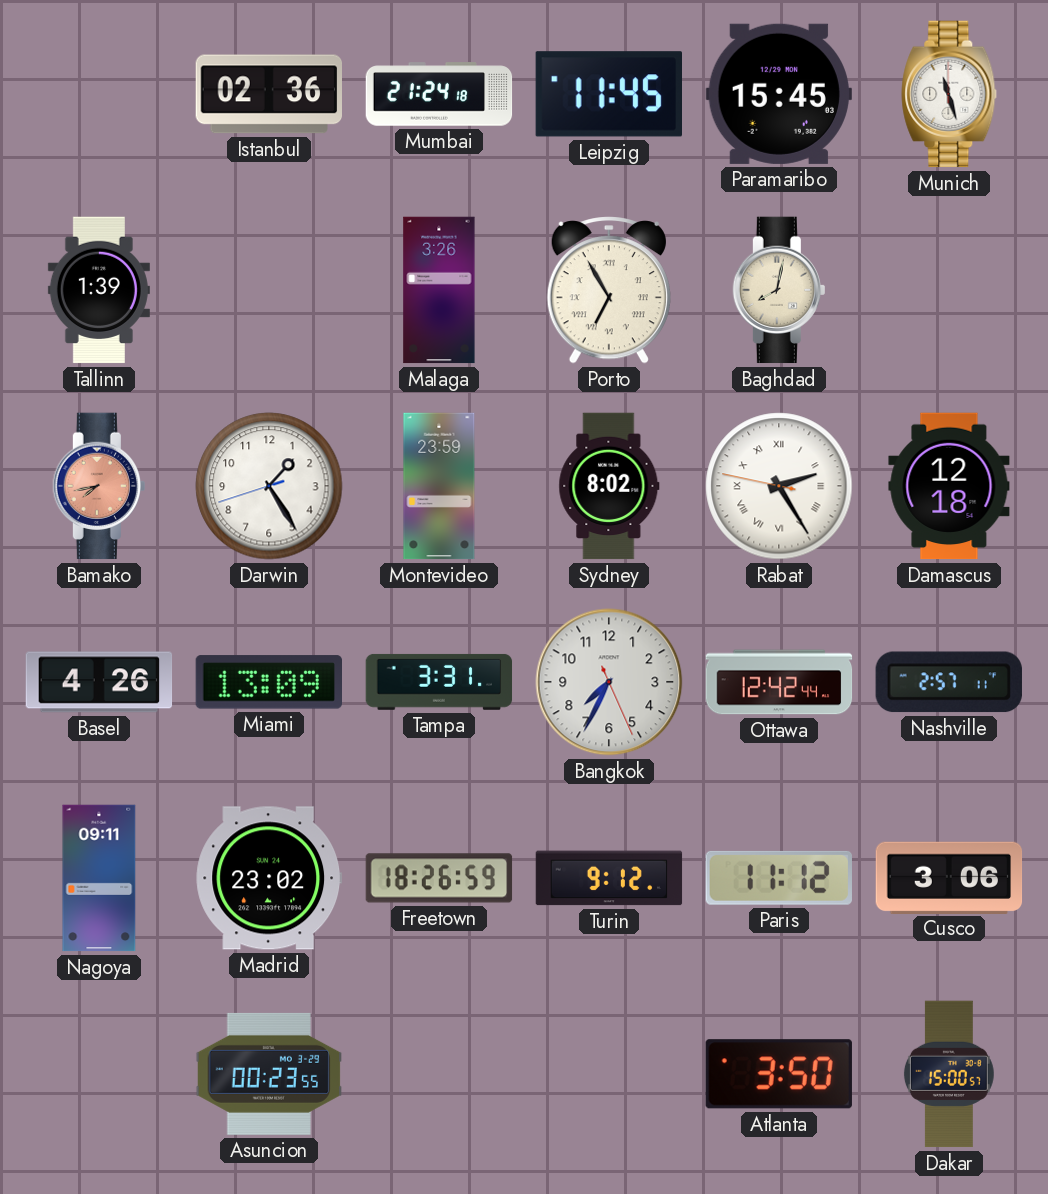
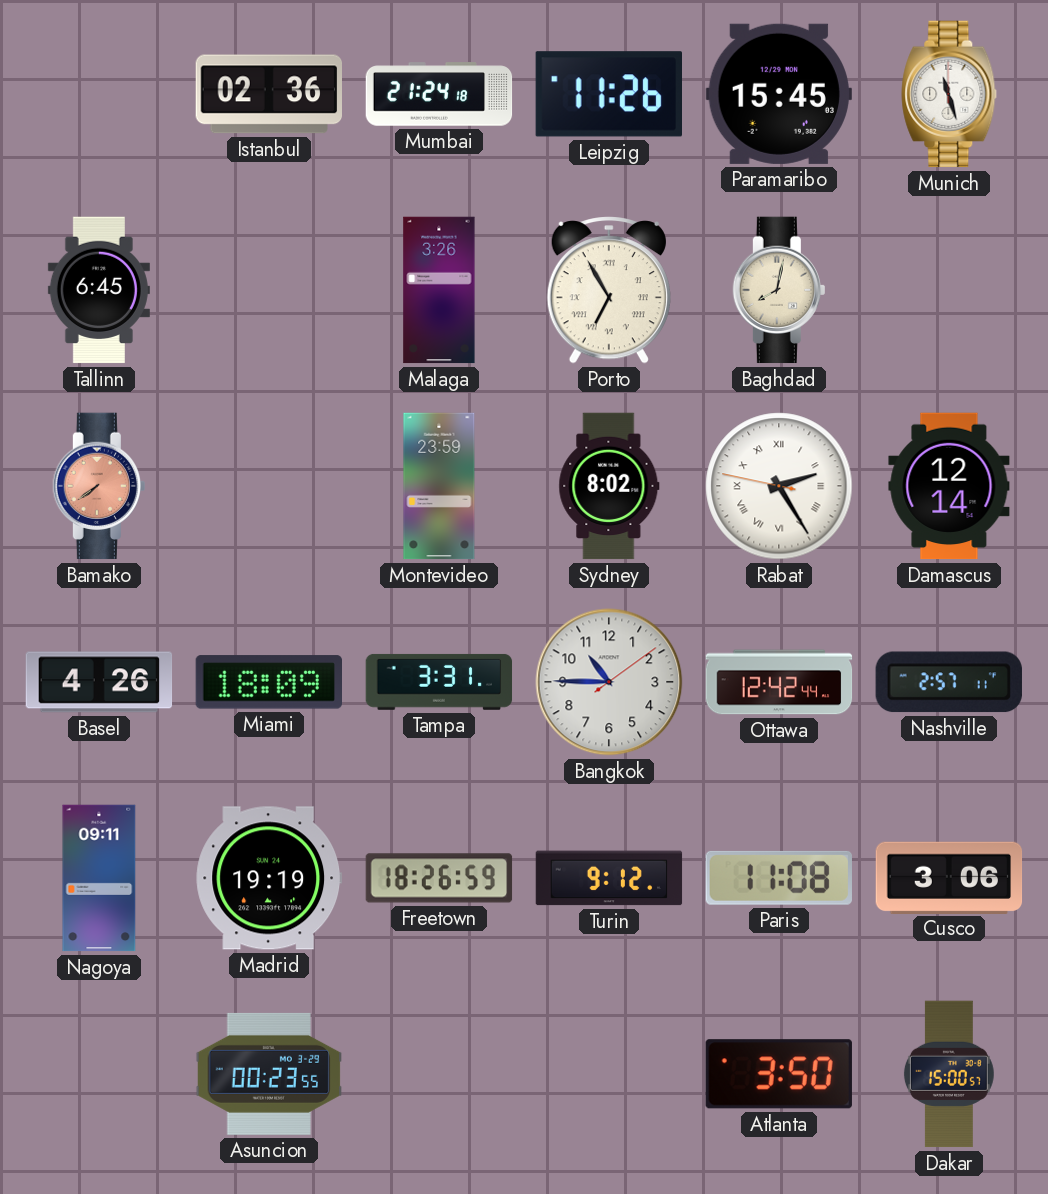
Leipzig: 11:45 -> 11:26 (608, 94)
Tallinn: 1:39 -> 6:45 (99, 290)
Bamako: 7:43 -> 7:39 (99, 486)
Darwin: 1:24 -> none (269, 486)
Damascus: 12:18 -> 12:14 (949, 486)
Miami: 13:09 -> 18:09 (268, 682)
Bangkok: 7:34 -> 10:45 (609, 682)
Madrid: 23:02 -> 19:19 (269, 878)
Paris: 11:12 -> 11:08 (779, 878)
